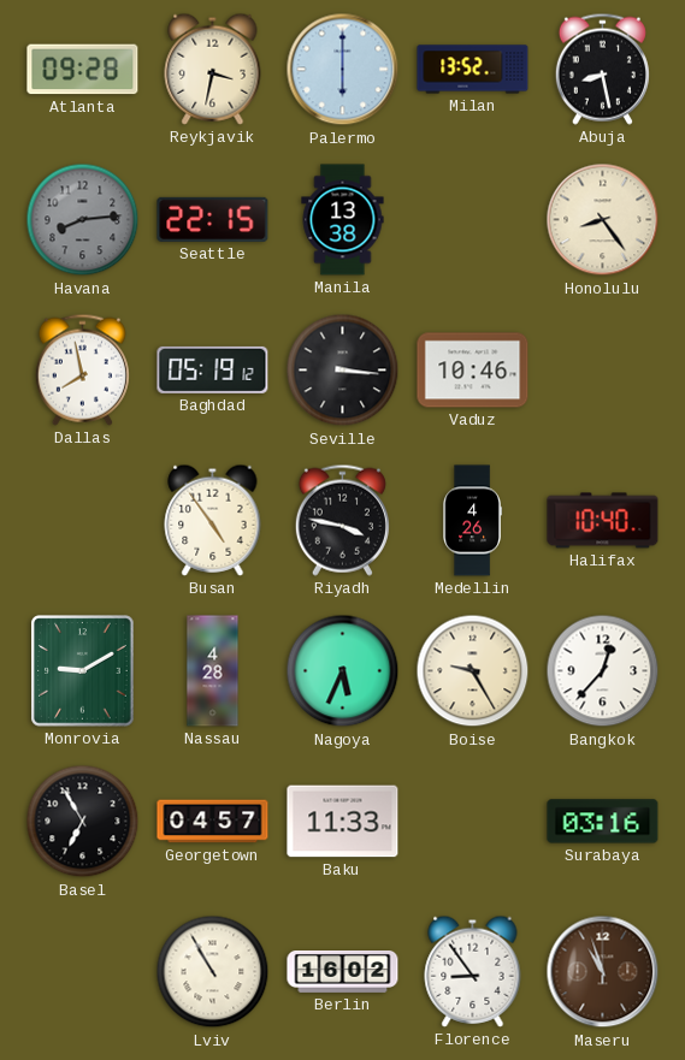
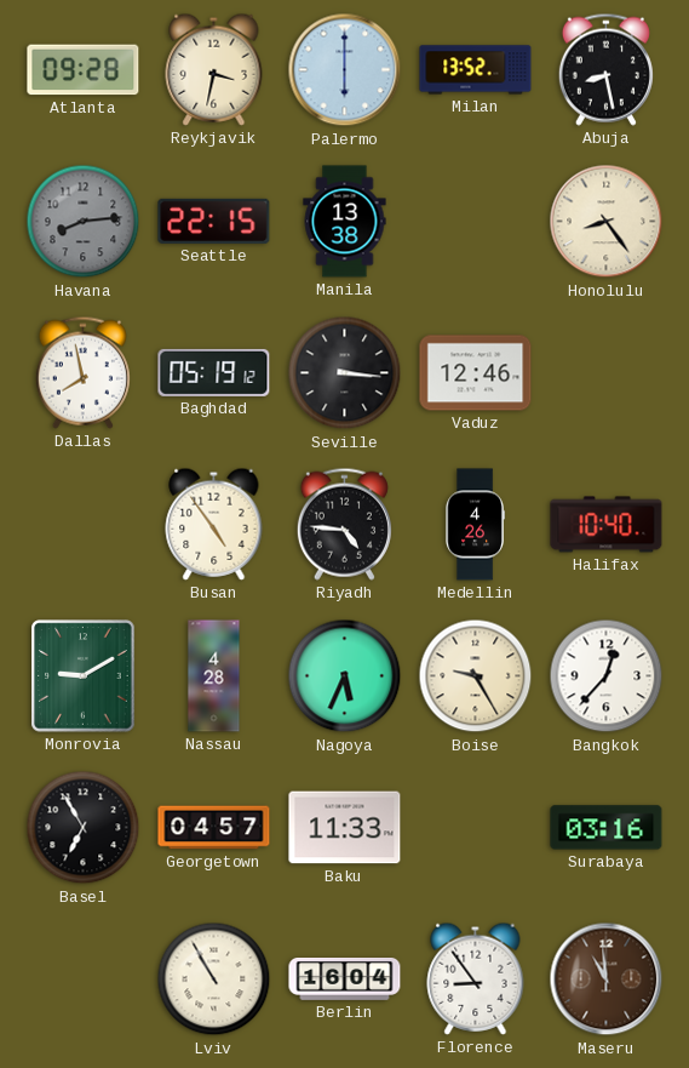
Vaduz: 10:46 -> 12:46 (476, 373)
Riyadh: 3:47 -> 4:46 (344, 524)
Berlin: 16:02 -> 16:04 (345, 980)
Maseru: 10:57 -> 10:59 (607, 980)
